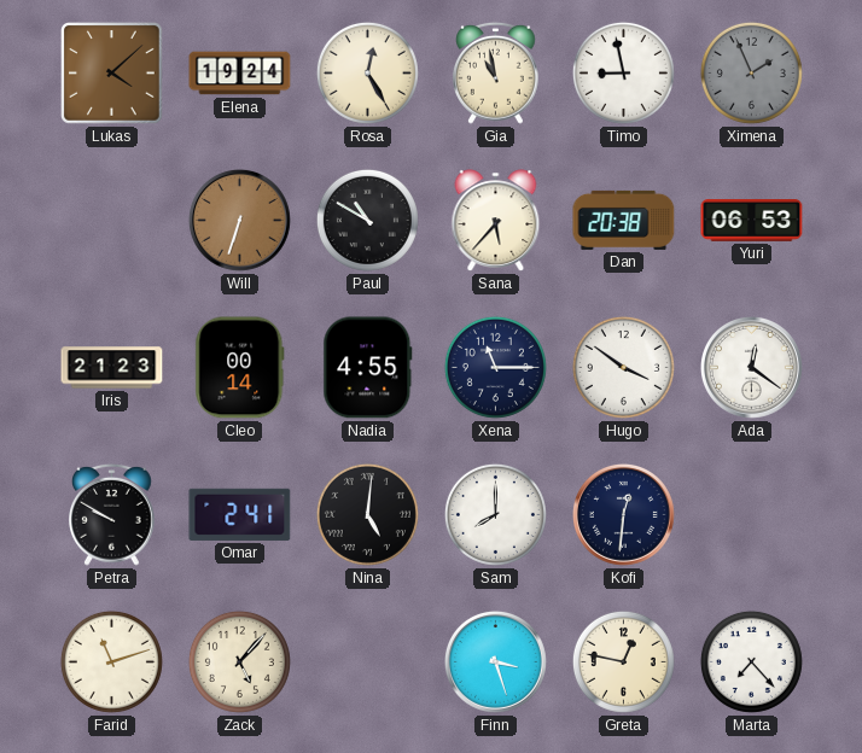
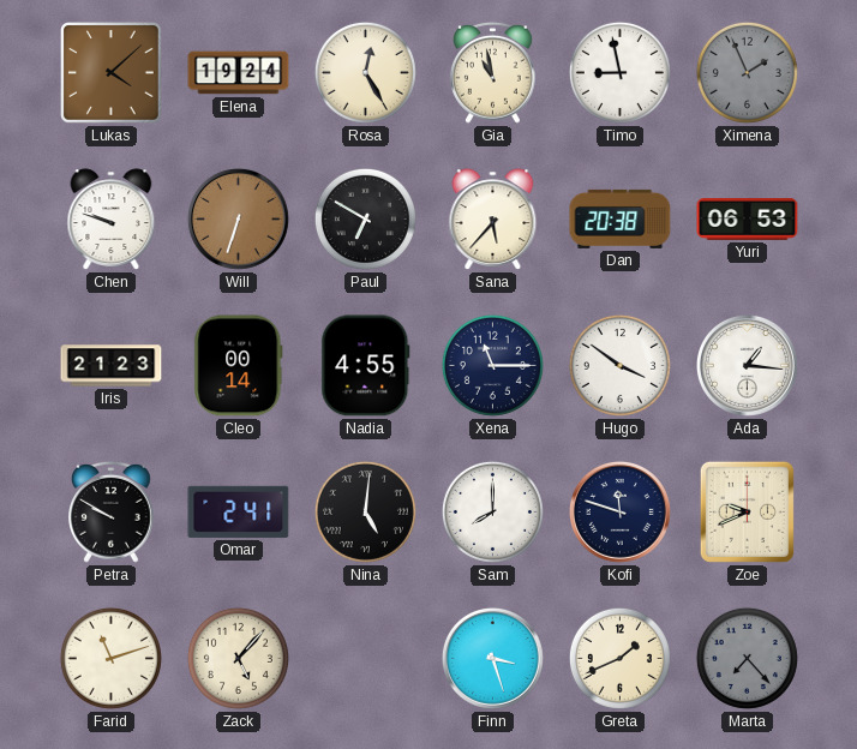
Chen: none -> 9:48 (112, 220)
Paul: 10:50 -> 6:50 (365, 218)
Ada: 12:21 -> 1:16 (747, 365)
Kofi: 12:31 -> 11:48 (619, 511)
Zoe: none -> 9:41 (747, 511)
Greta: 12:47 -> 1:41 (619, 658)
Marta dial: white -> grey (747, 658)
